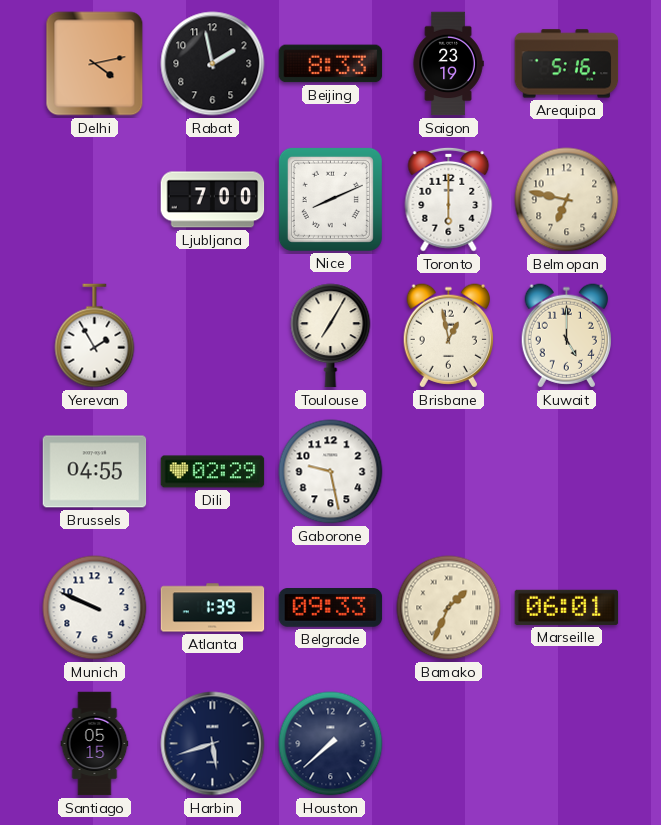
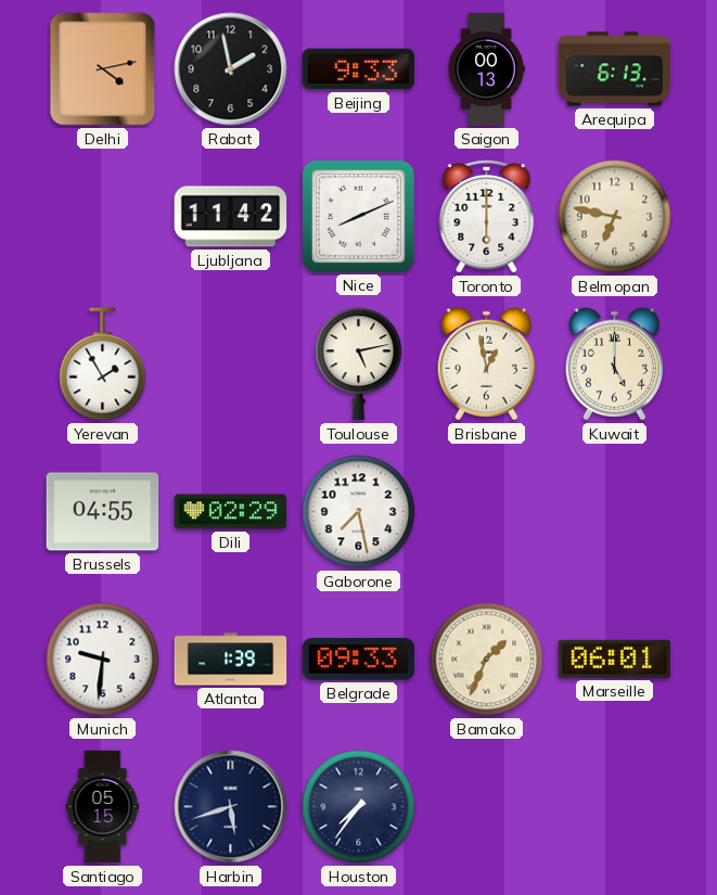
Beijing: 8:33 -> 9:33 (359, 69)
Saigon: 23:19 -> 00:13 (486, 69)
Arequipa: 5:16 -> 6:13 (615, 69)
Ljubljana: 7:00 -> 11:42 (231, 217)
Toulouse: 7:05 -> 5:13 (359, 365)
Gaborone: 9:28 -> 7:28 (359, 512)
Munich: 9:49 -> 9:31 (103, 660)
Houston: 7:38 -> 7:36 (359, 807)
